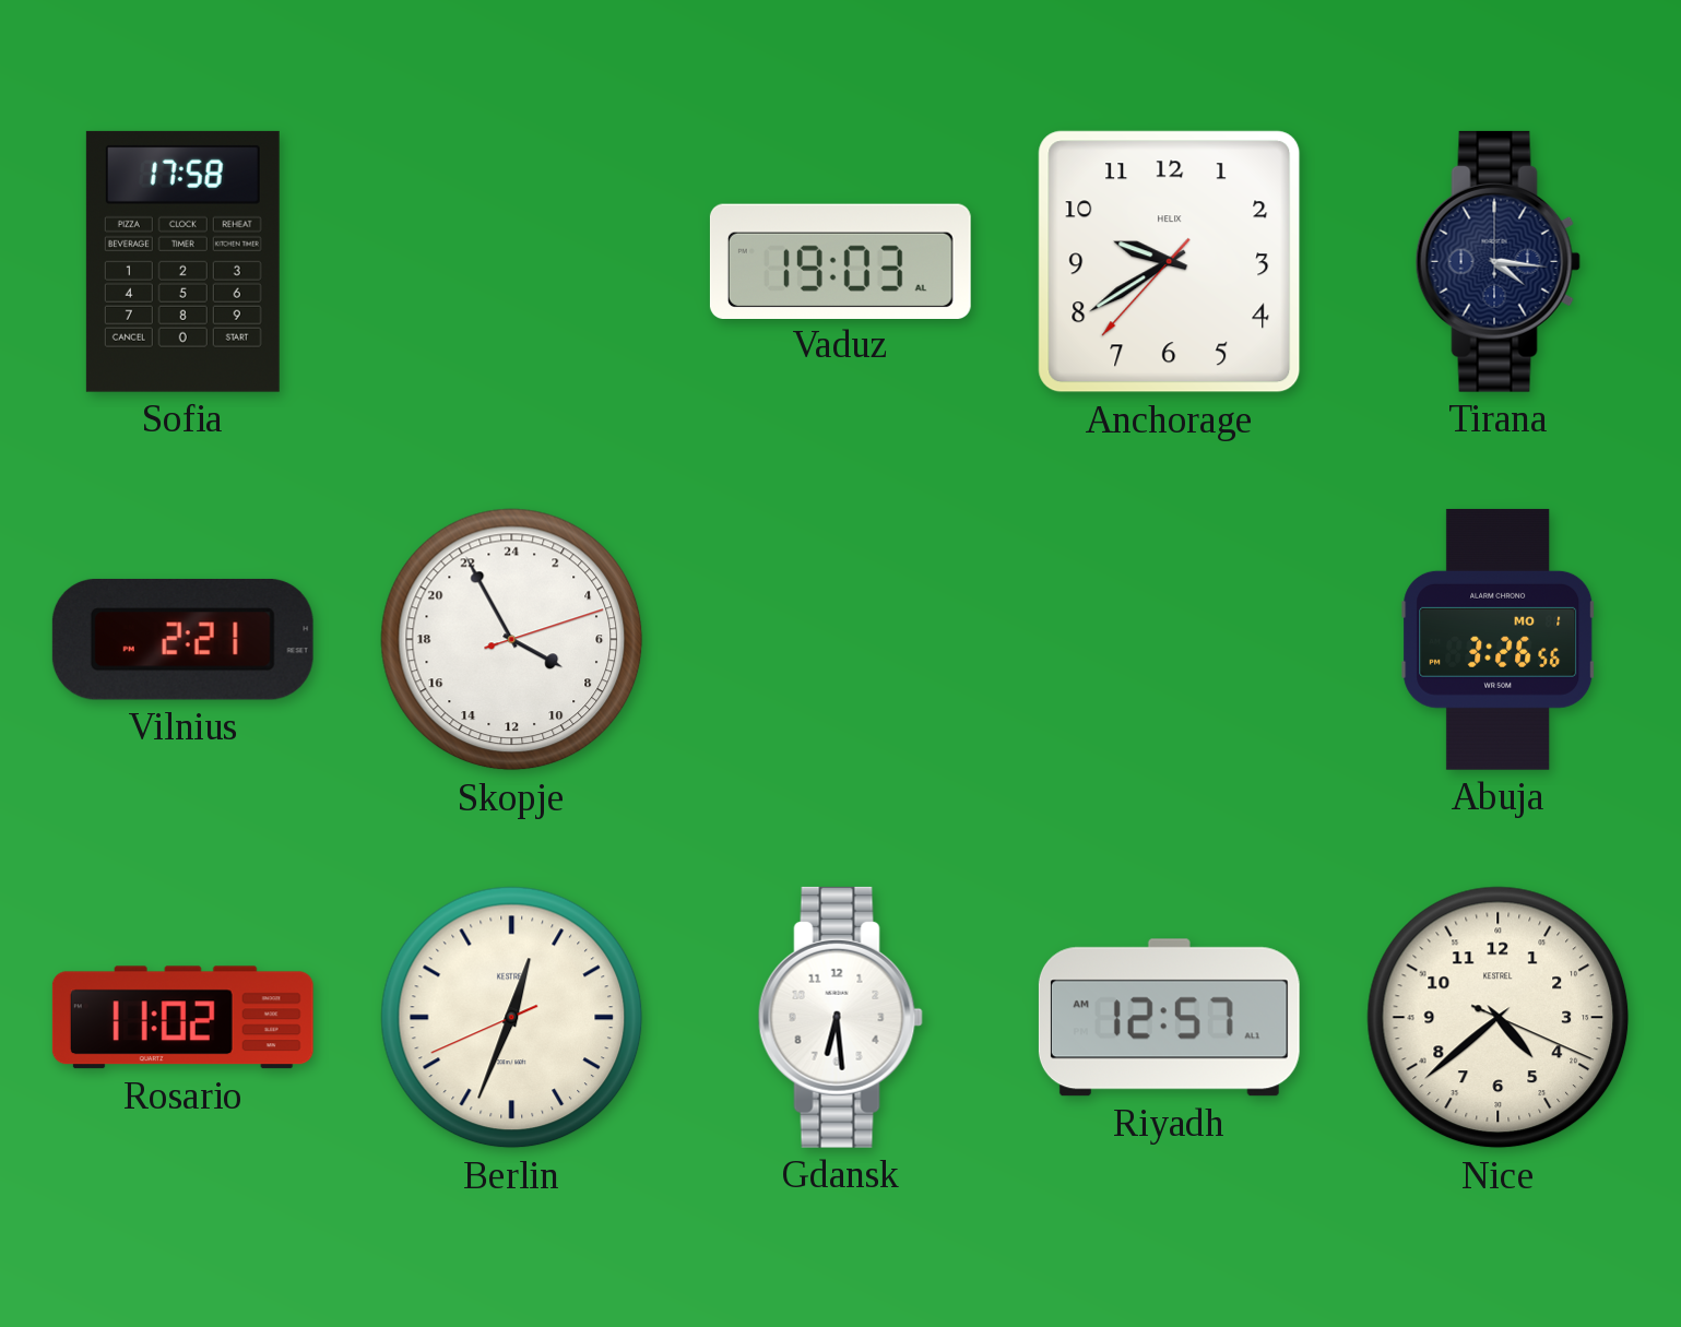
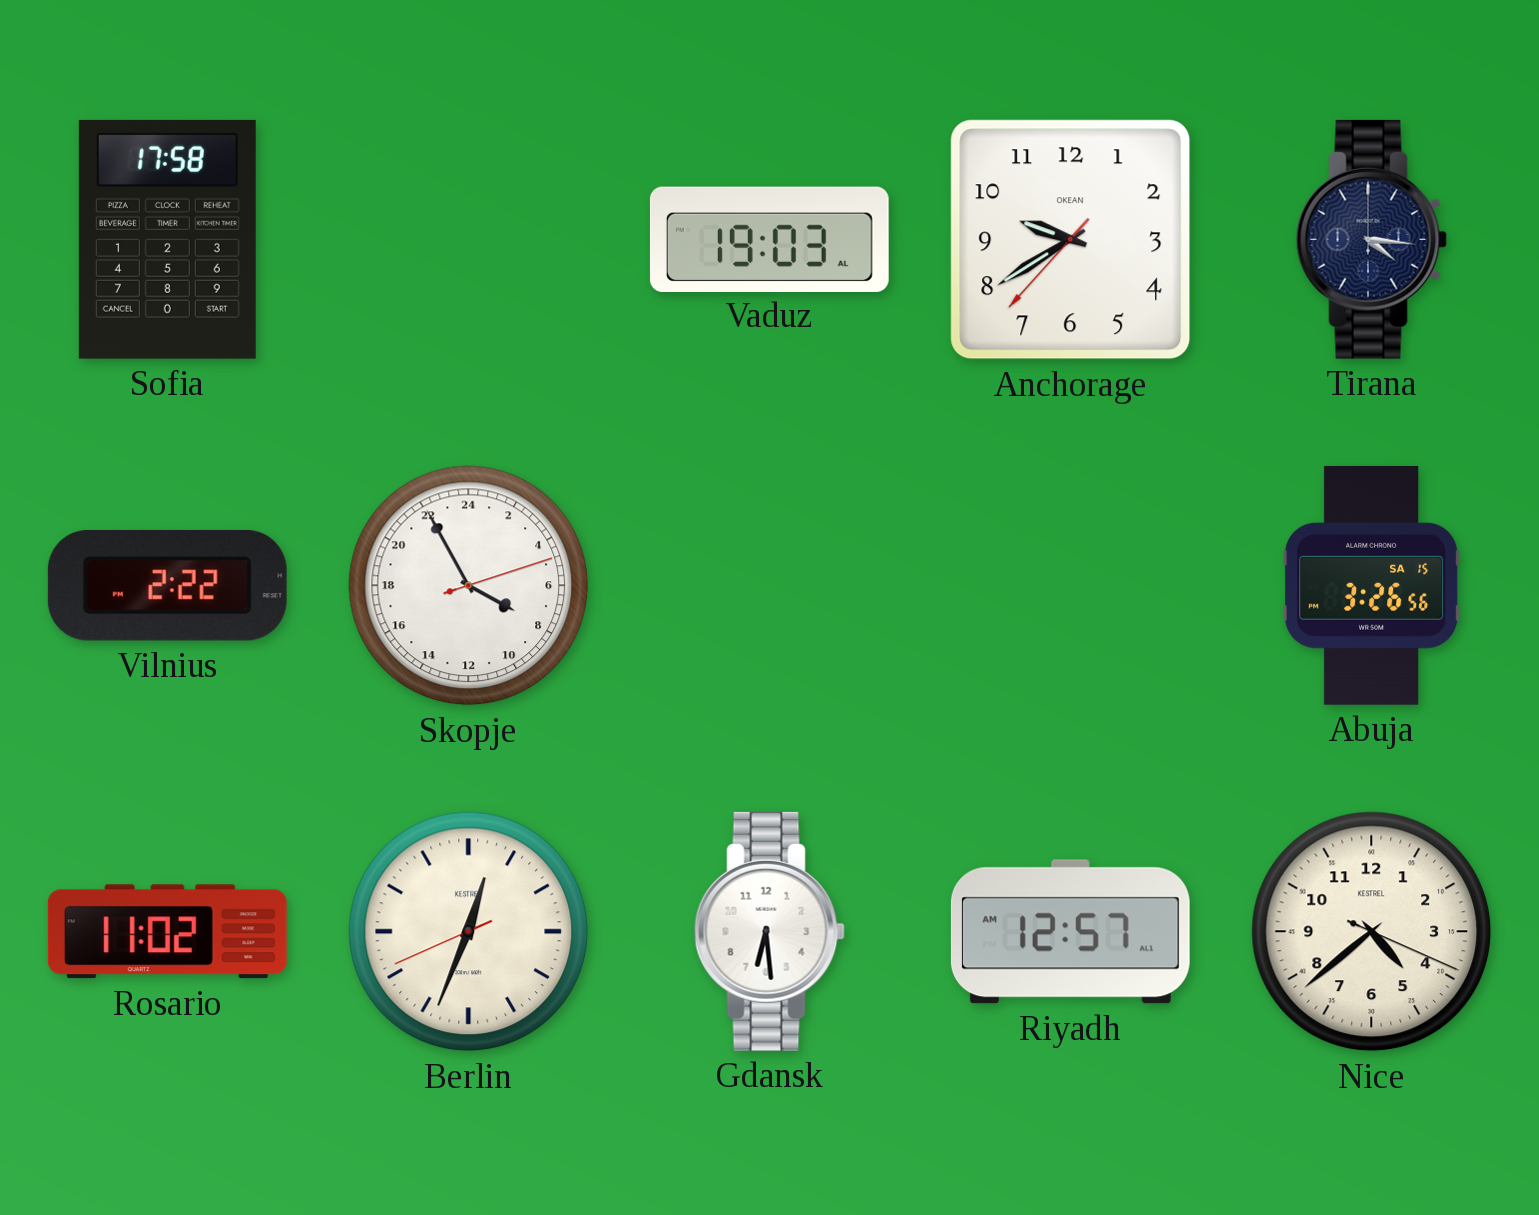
Anchorage brand: HELIX -> OKEAN (1071, 240)
Vilnius: 2:21 -> 2:22 (167, 585)
Abuja date: MO 1 -> SA 15 (1372, 585)
